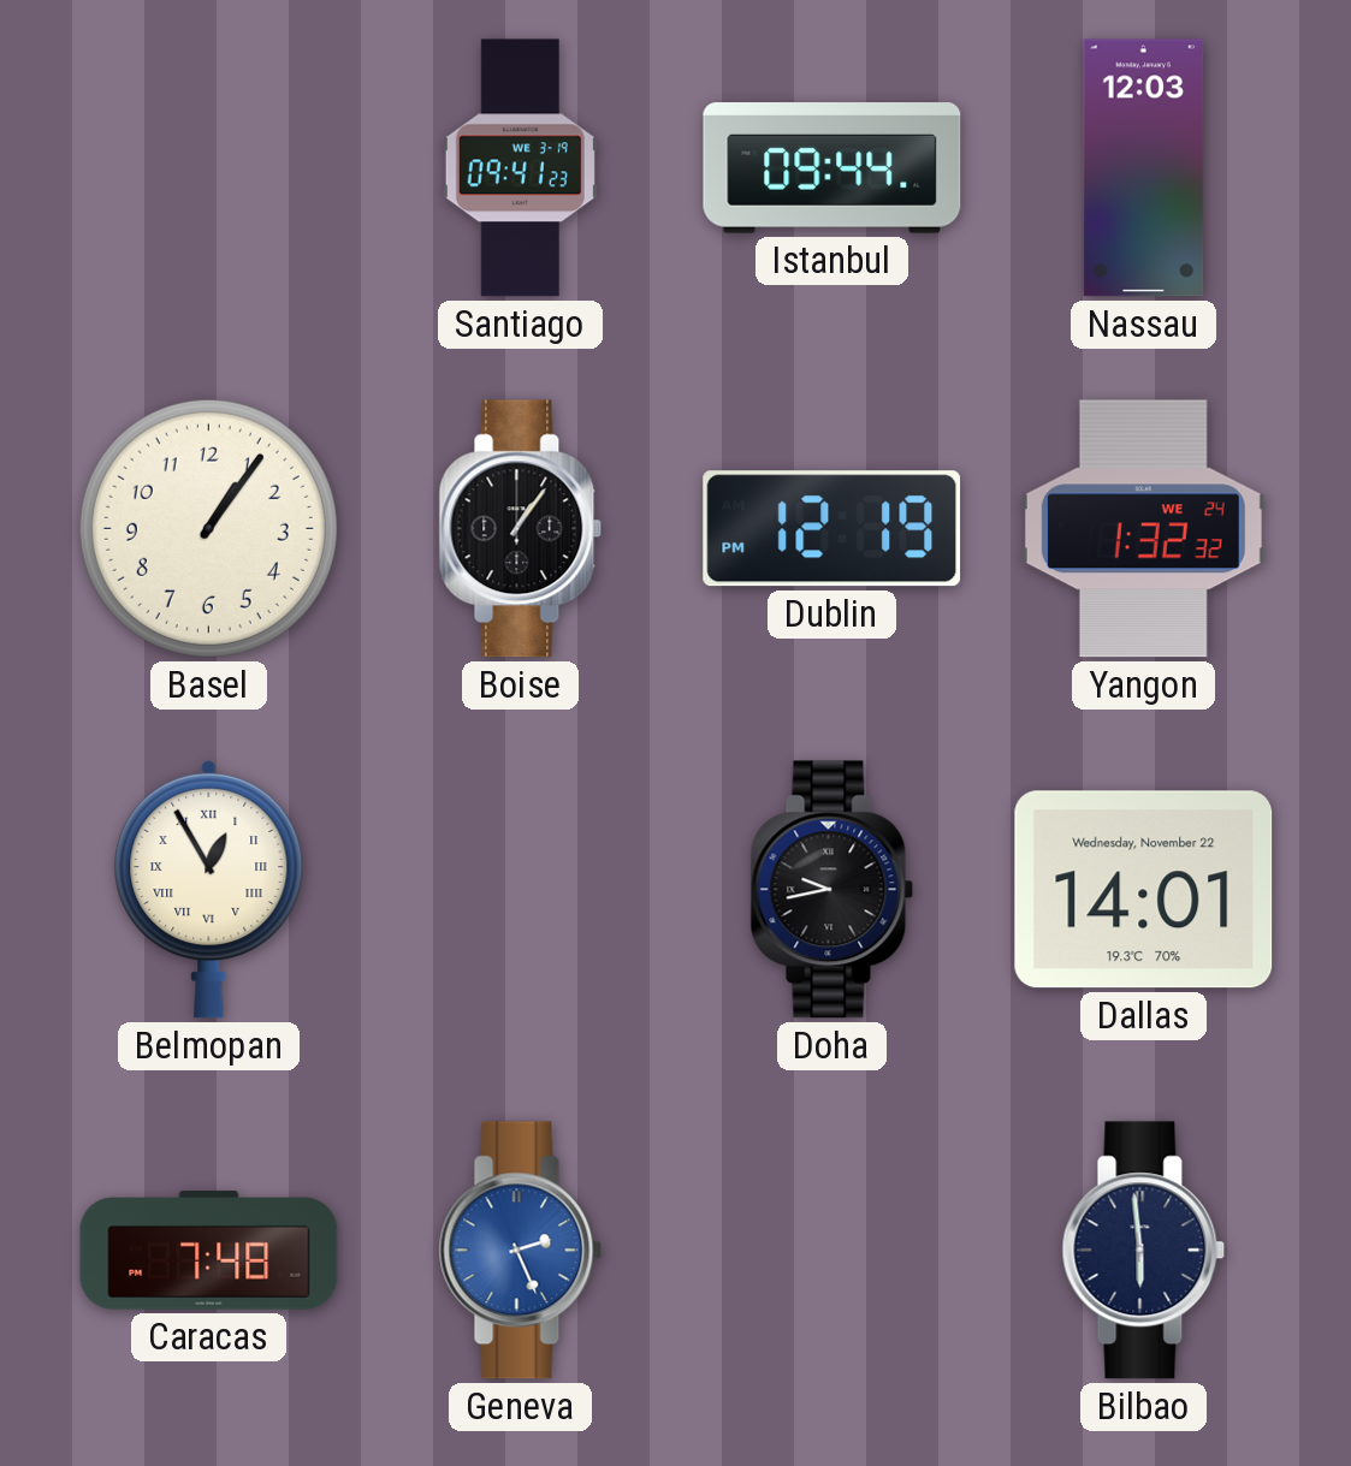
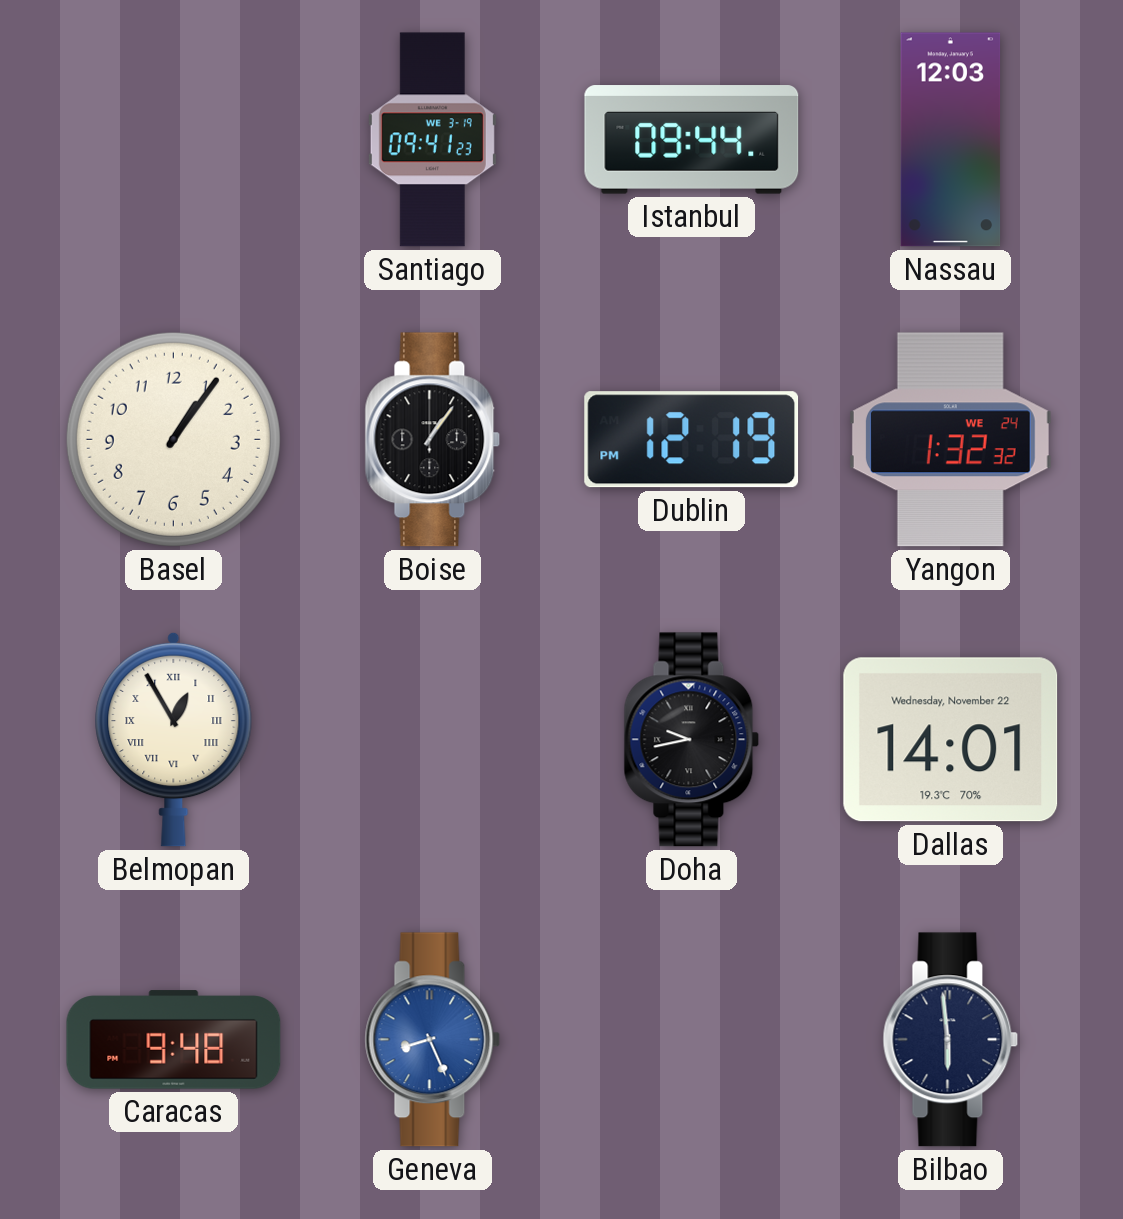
Caracas: 7:48 -> 9:48 (174, 1040)
Geneva: 2:26 -> 8:26 (433, 1040)
